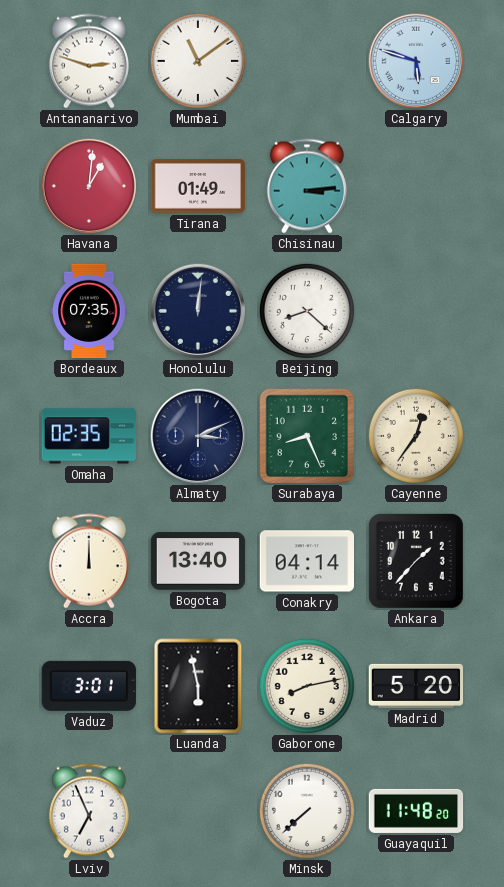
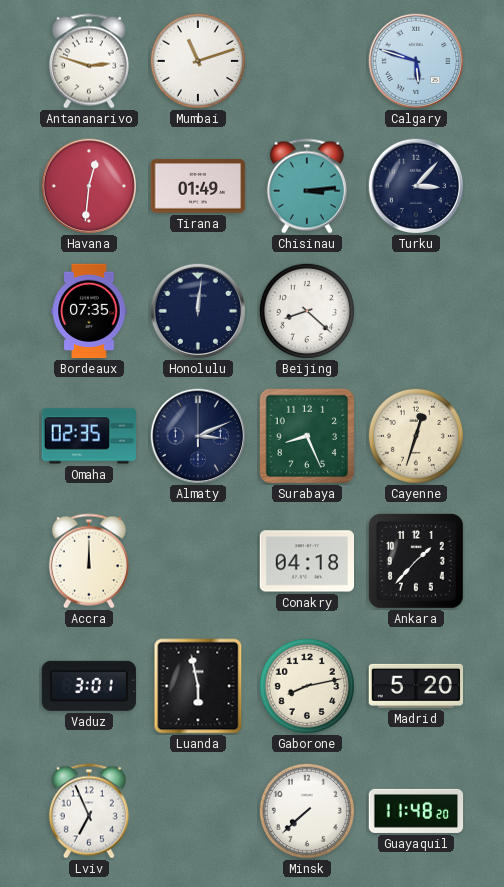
Mumbai: 11:09 -> 11:12 (198, 61)
Havana: 1:01 -> 12:31 (88, 185)
Turku: none -> 3:07 (415, 185)
Cayenne: 12:36 -> 12:33 (416, 436)
Bogota: 13:40 -> none (198, 561)
Conakry: 04:14 -> 04:18 (306, 561)
